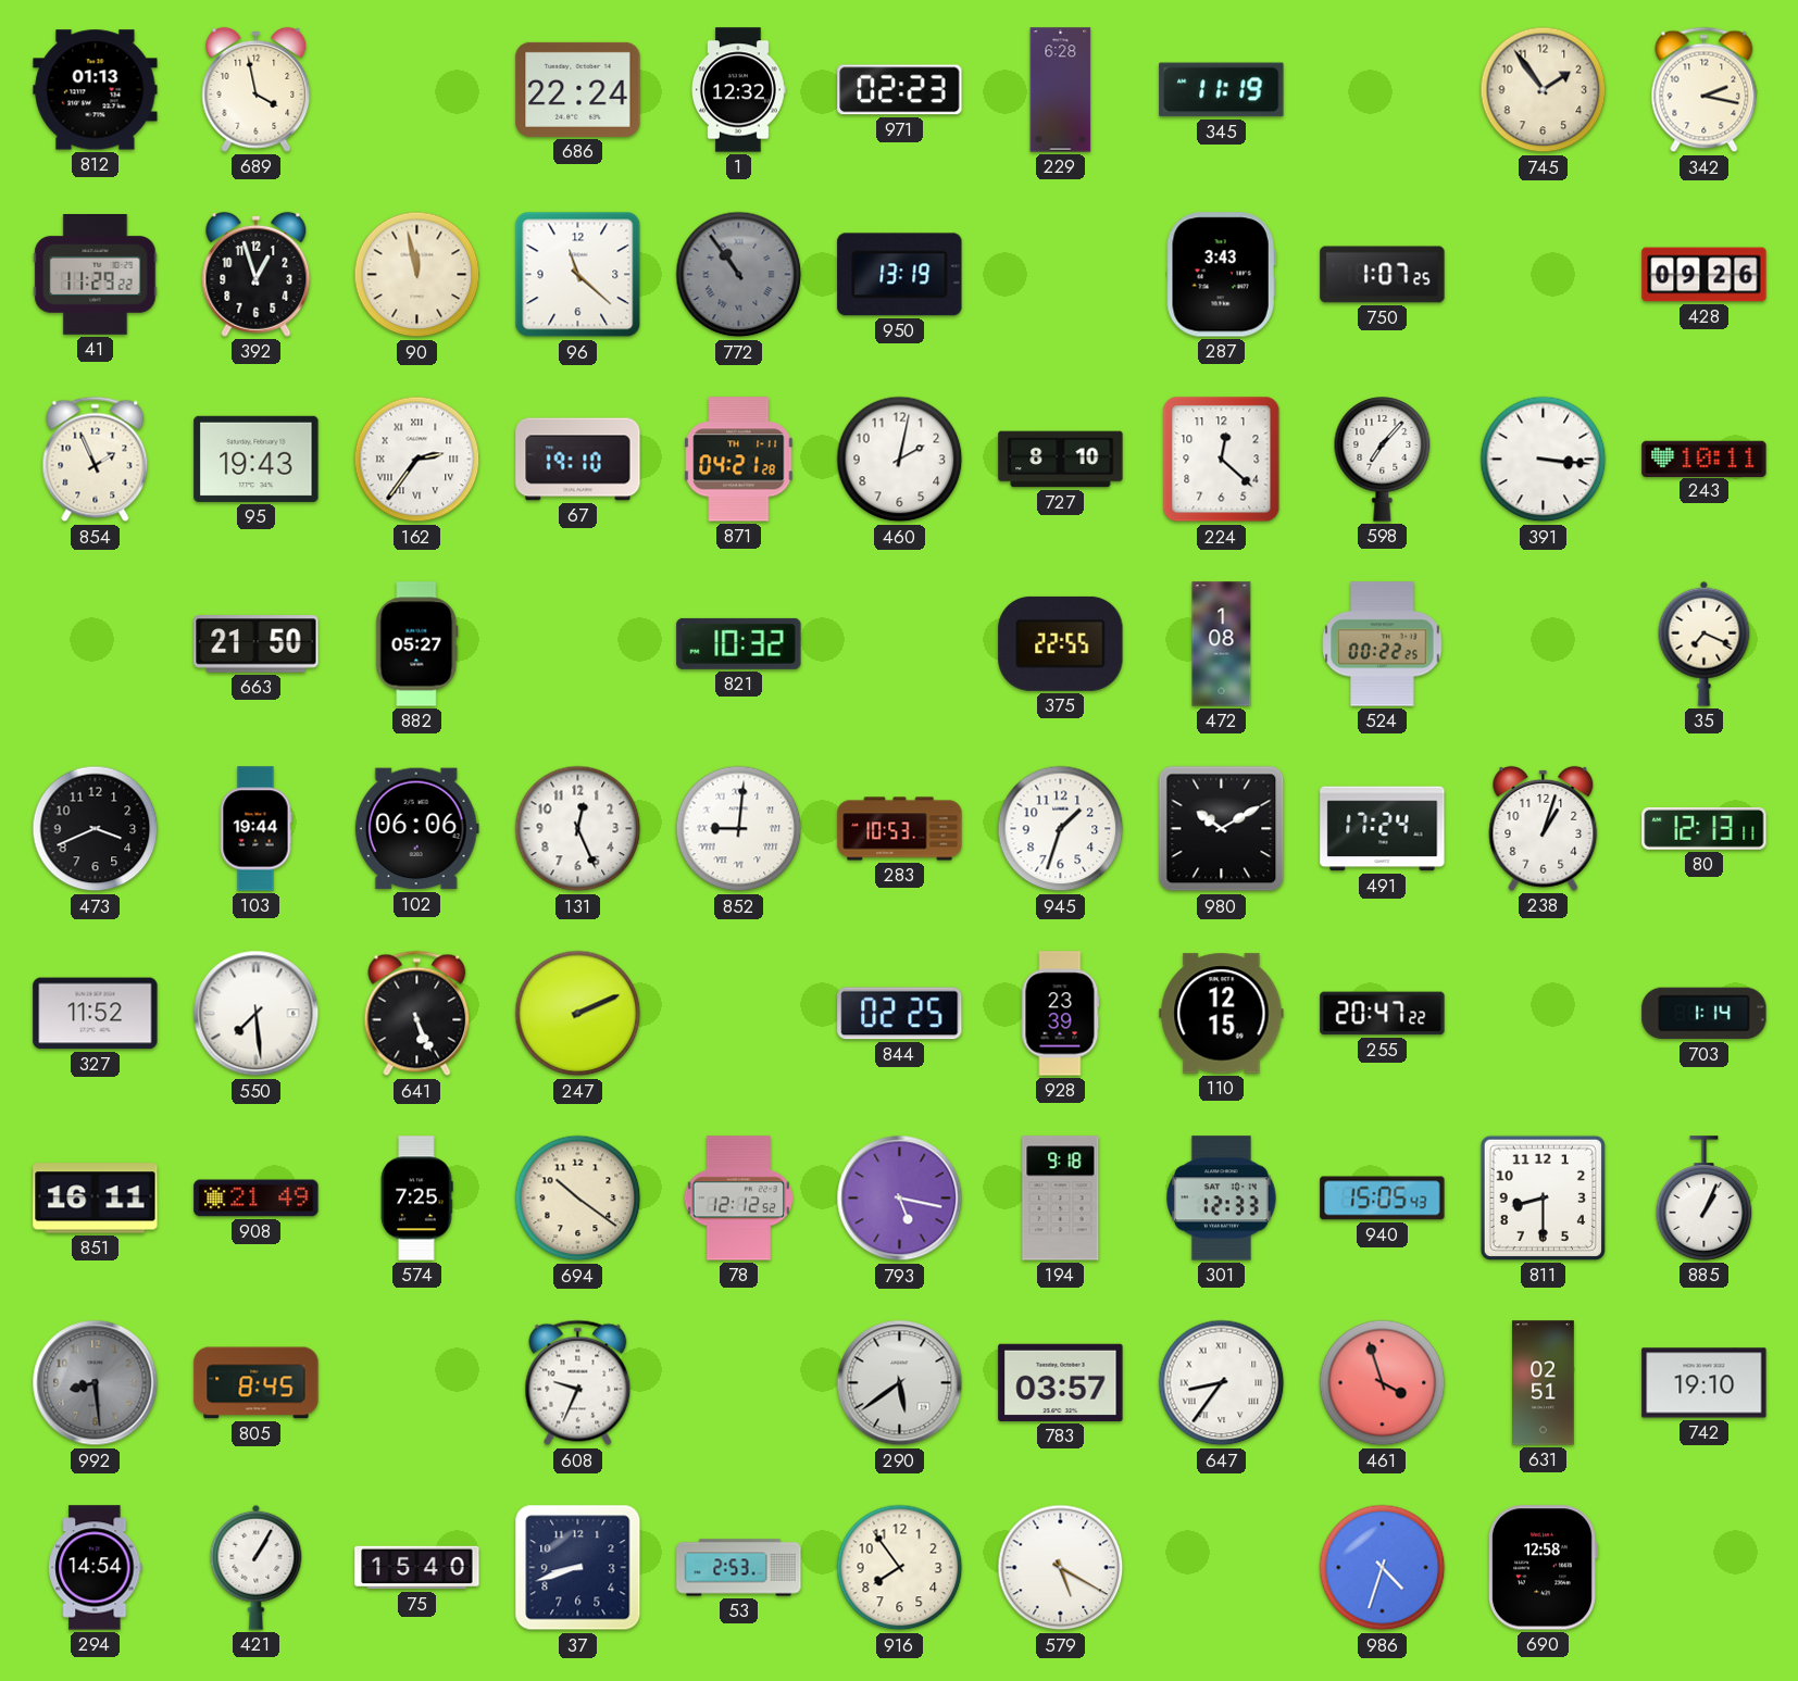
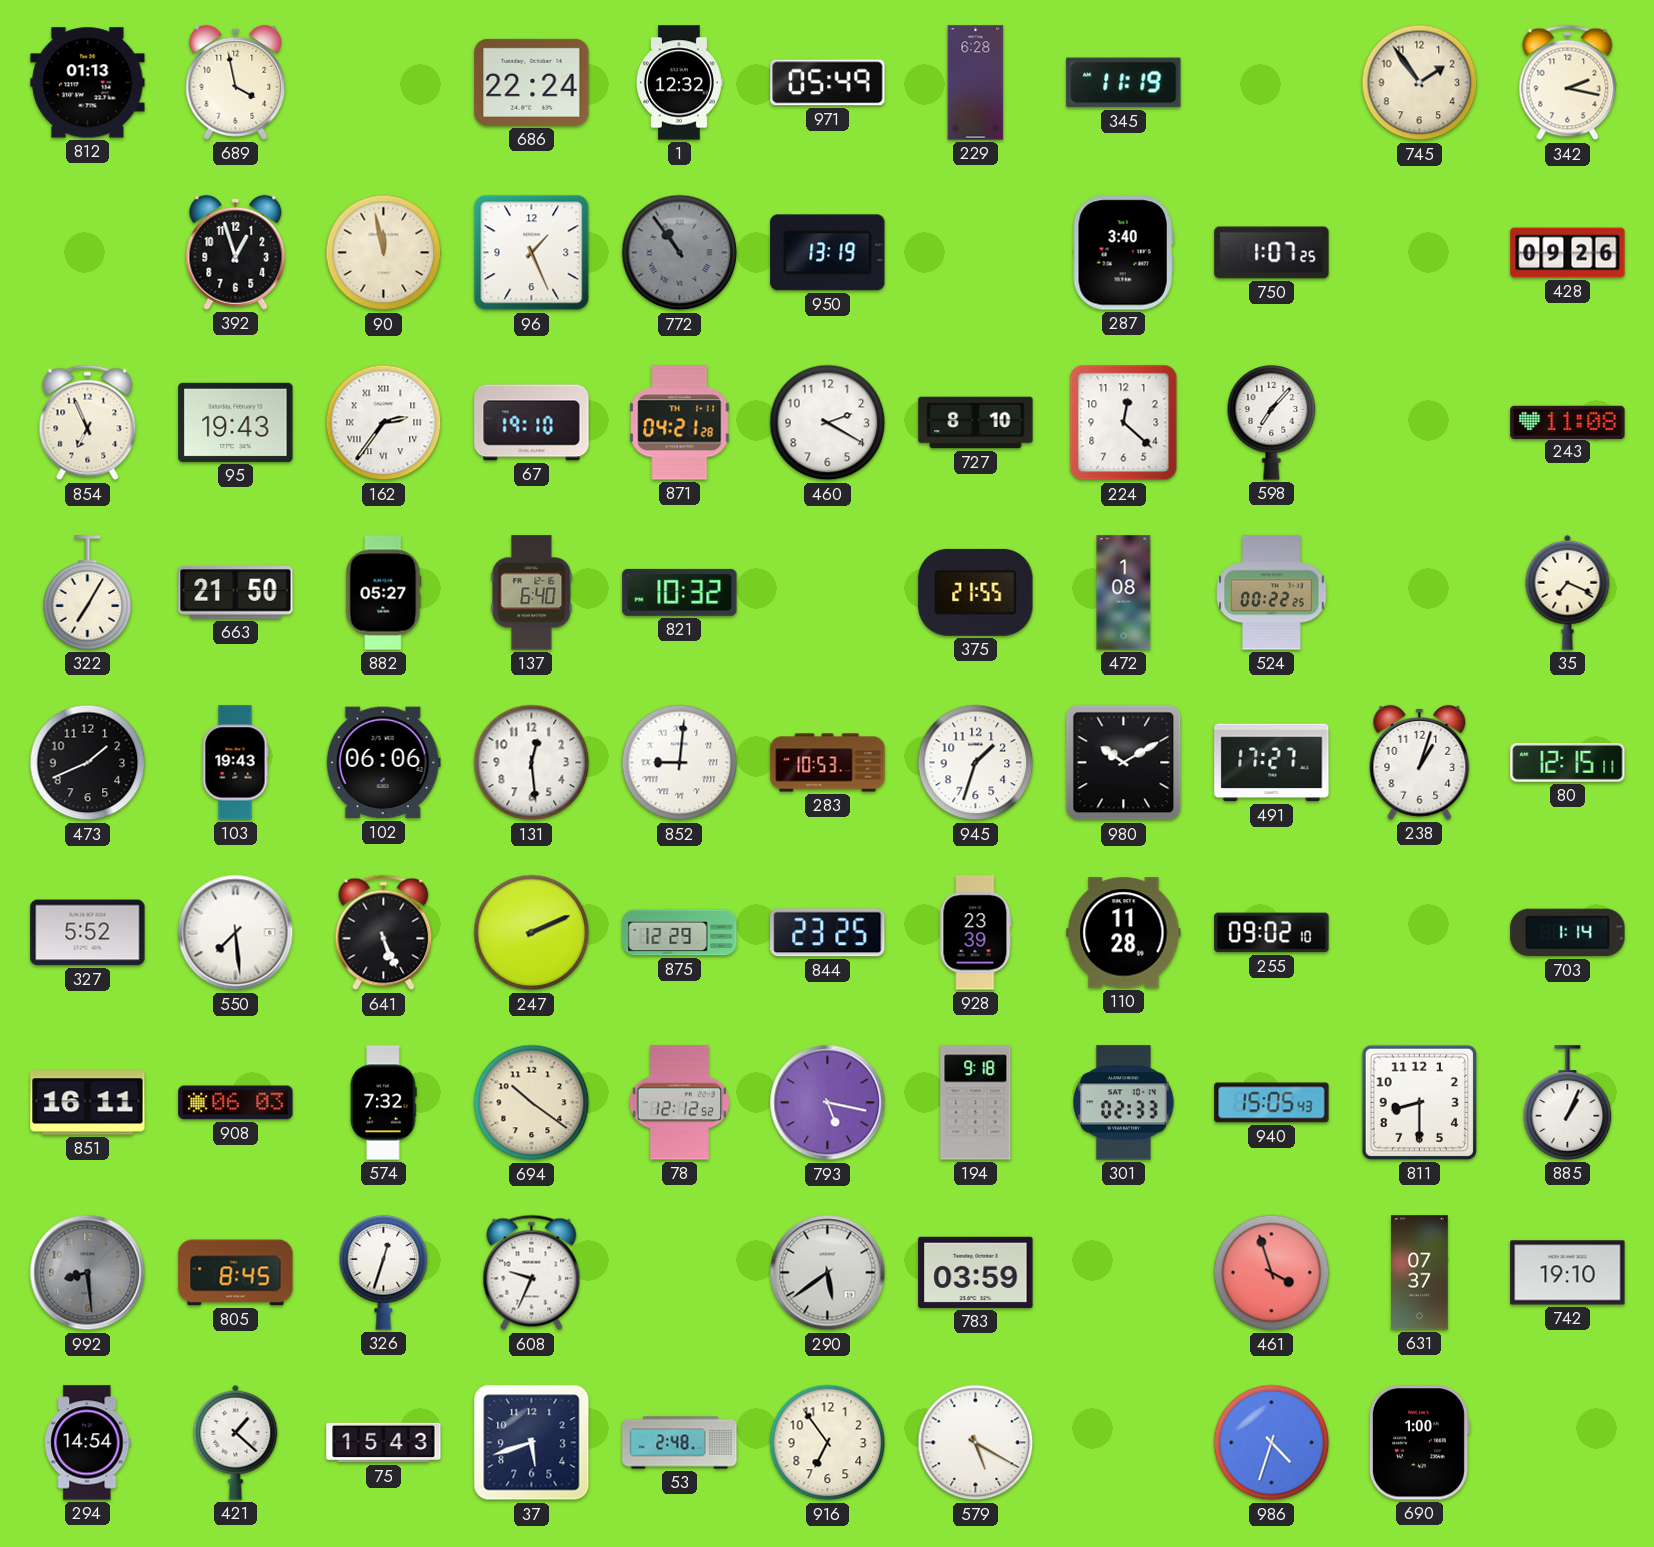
971: 02:23 -> 05:49 (828, 83)
41: 11:29 -> none (96, 275)
96: 11:22 -> 1:26 (532, 253)
287: 3:43 -> 3:40 (1123, 253)
854: 1:56 -> 6:56 (88, 423)
460: 2:02 -> 2:20 (828, 423)
391: 3:16 -> none (1544, 460)
243: 10:11 -> 11:08 (1568, 422)
322: none -> 7:05 (88, 593)
137: none -> 6:40 (532, 593)
375: 22:55 -> 21:55 (976, 592)
473: 3:41 -> 1:41 (88, 763)
103: 19:44 -> 19:43 (235, 763)
131: 12:26 -> 12:29 (532, 763)
491: 17:24 -> 17:27 (1272, 763)
80: 12:13 -> 12:15 (1568, 762)
327: 11:52 -> 5:52 (88, 933)
875: none -> 12:29 (680, 933)
844: 02:25 -> 23:25 (828, 933)
110: 12:15 -> 11:28 (1124, 933)
255: 20:47 -> 09:02 (1272, 933)
908: 21:49 -> 06:03 (236, 1103)
574: 7:25 -> 7:32 (383, 1103)
301: 12:33 -> 02:33 (1124, 1103)
326: none -> 12:33 (384, 1273)
783: 03:57 -> 03:59 (976, 1272)
647: 8:36 -> none (1222, 1383)
631: 02:51 -> 07:37 (1420, 1273)
421: 1:05 -> 1:22 (236, 1442)
75: 15:40 -> 15:43 (384, 1443)
37: 8:42 -> 5:42 (532, 1443)
53: 2:53 -> 2:48 (680, 1443)
916: 7:54 -> 6:54 (828, 1443)
690: 12:58 -> 1:00 (1419, 1443)
